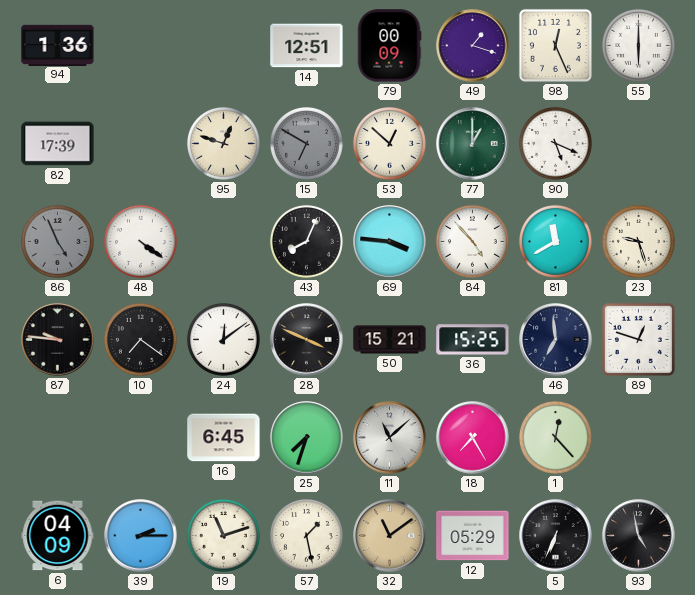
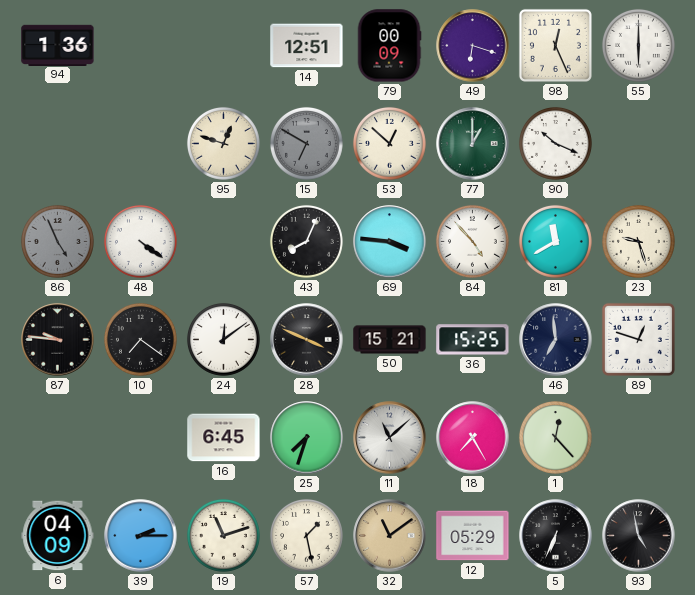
49: 1:18 -> 6:18 (473, 46)
82: 17:39 -> none (58, 144)
90: 5:19 -> 10:19 (555, 143)
